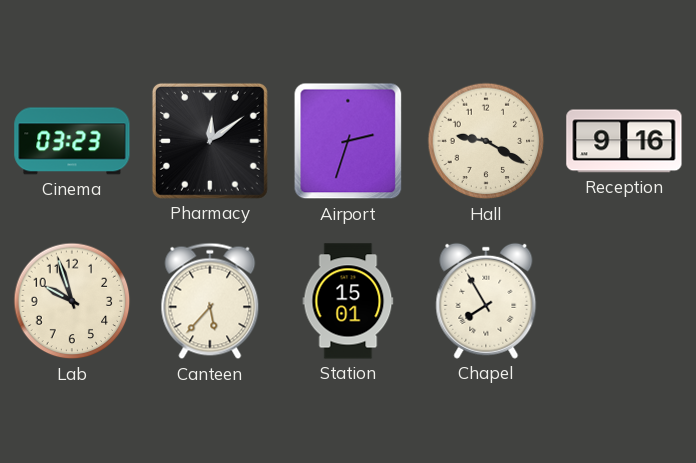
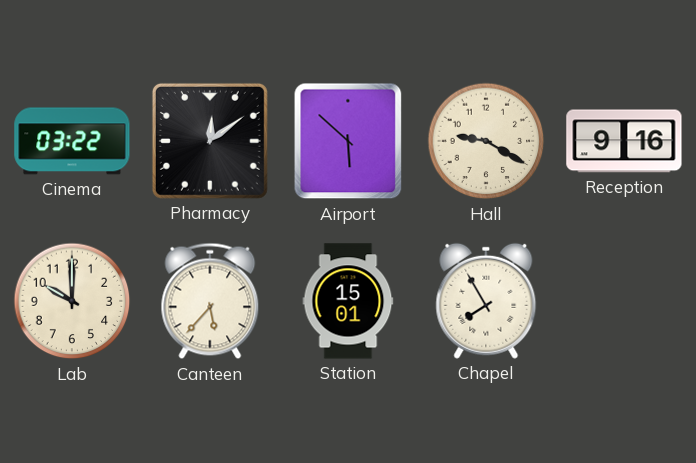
Cinema: 03:23 -> 03:22 (72, 141)
Airport: 2:33 -> 5:52 (348, 141)
Lab: 9:57 -> 10:00 (72, 301)
